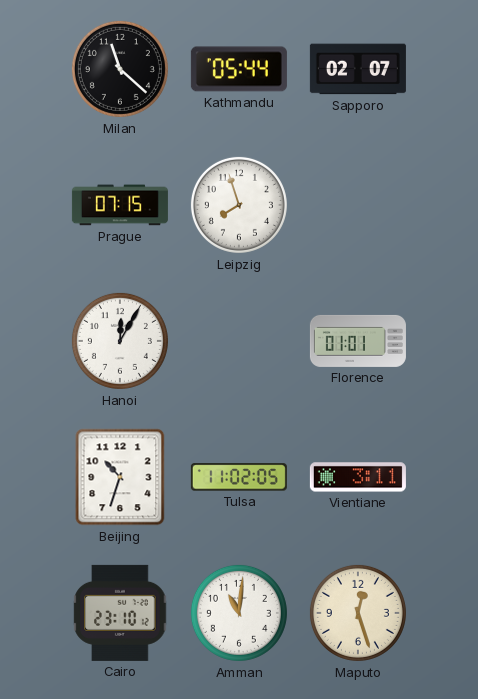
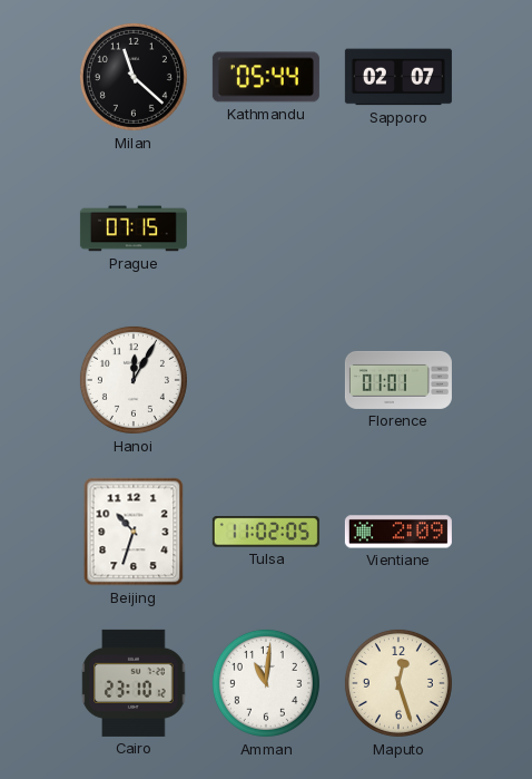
Leipzig: 7:57 -> none (239, 205)
Vientiane: 3:11 -> 2:09 (398, 532)
